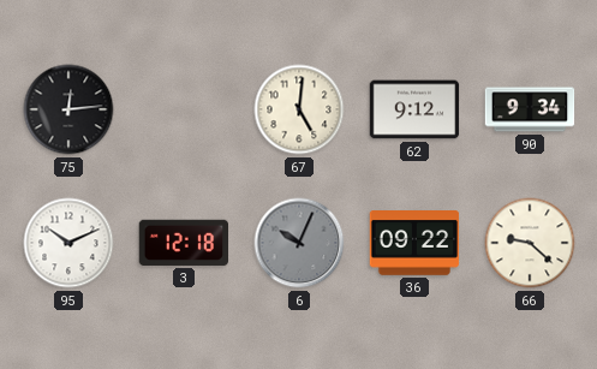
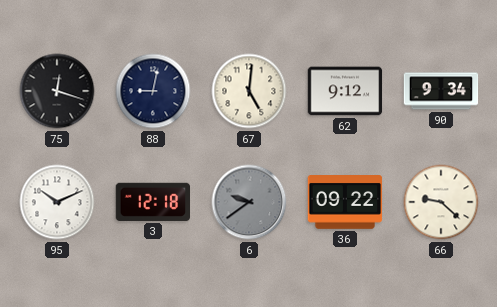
75: 12:14 -> 12:18 (57, 91)
88: none -> 9:02 (153, 91)
6: 10:04 -> 9:39 (249, 202)
